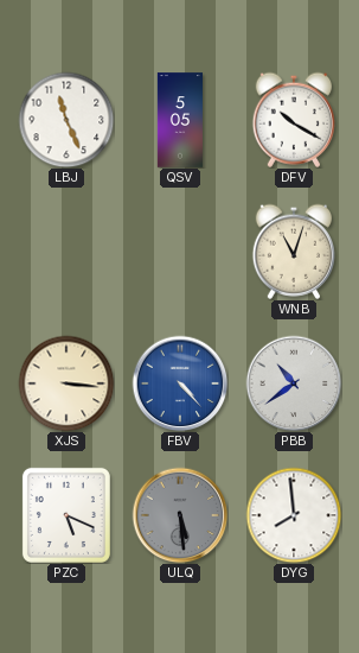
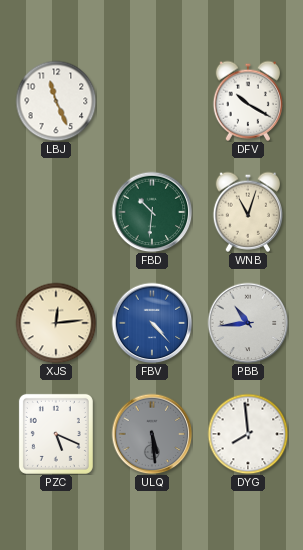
QSV: 5:05 -> none (179, 120)
FBD: none -> 10:31 (152, 212)
XJS: 3:16 -> 12:14 (56, 323)
PBB: 10:39 -> 10:44 (248, 323)
